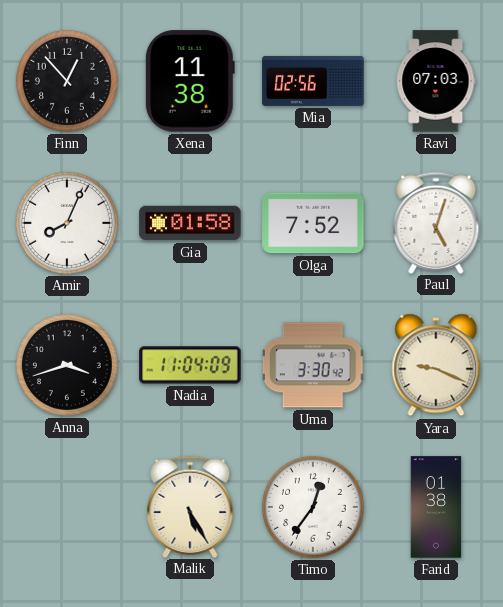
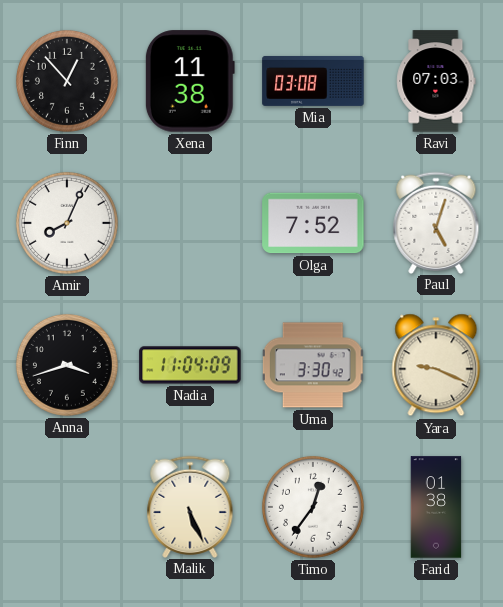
Mia: 02:56 -> 03:08 (313, 81)
Gia: 01:58 -> none (190, 223)
Malik: 5:25 -> 5:26 (190, 506)
